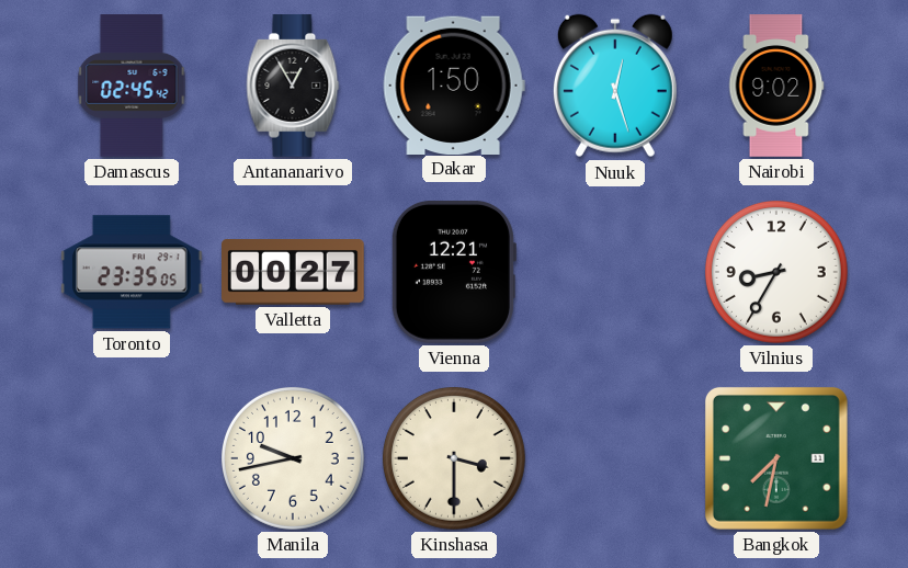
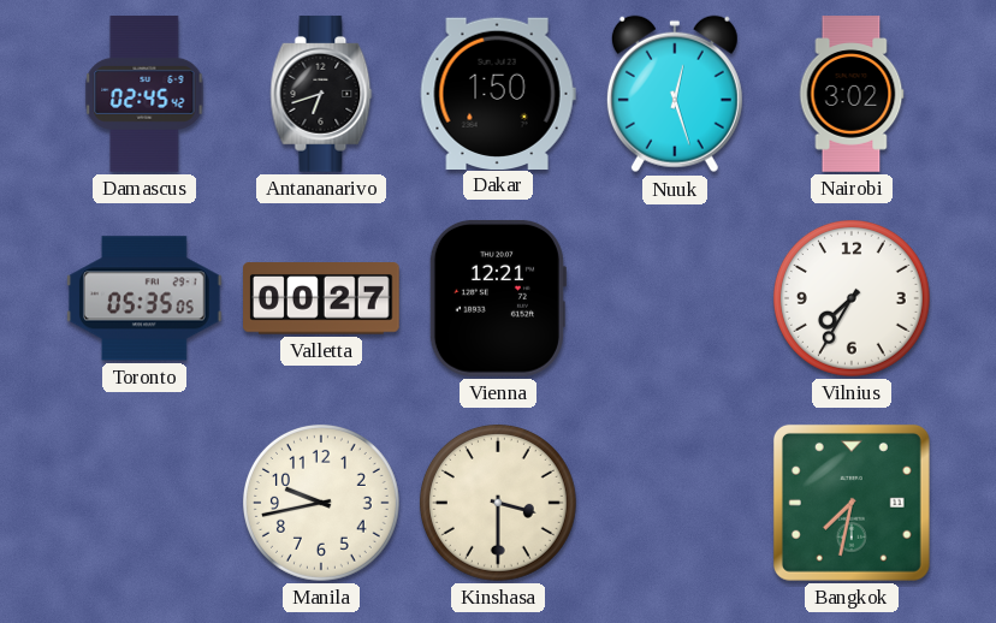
Antananarivo: 12:55 -> 6:42 (321, 94)
Nairobi: 9:02 -> 3:02 (852, 94)
Toronto: 23:35 -> 05:35 (146, 298)
Vilnius: 8:35 -> 7:35 (852, 298)
